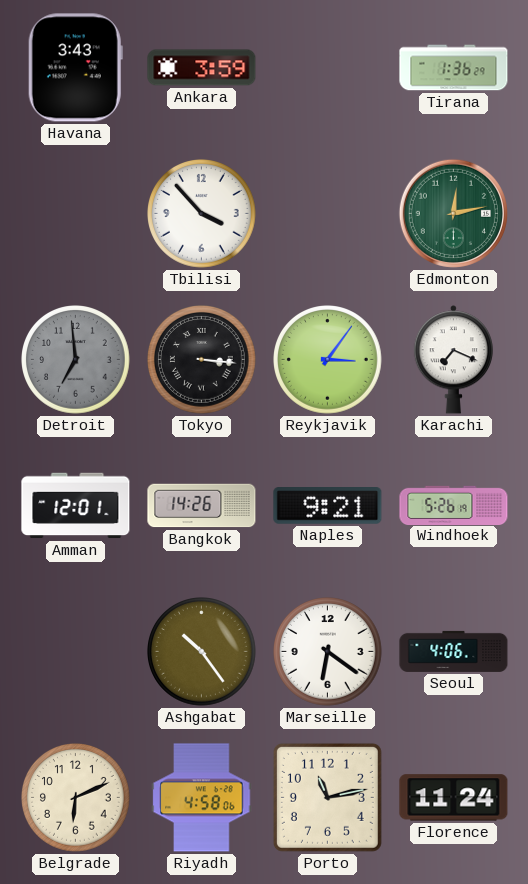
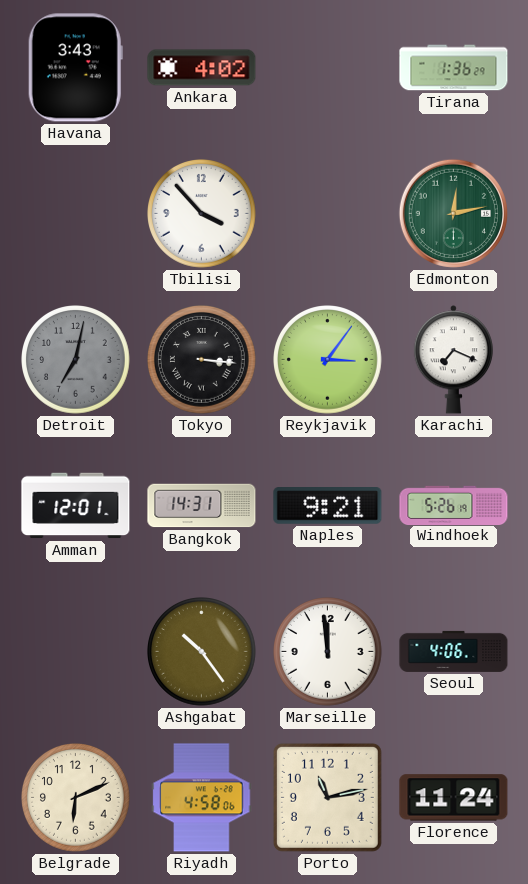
Ankara: 3:59 -> 4:02 (202, 68)
Detroit: 6:59 -> 7:02 (76, 360)
Bangkok: 14:26 -> 14:31 (202, 506)
Marseille: 6:21 -> 11:59 (328, 652)
